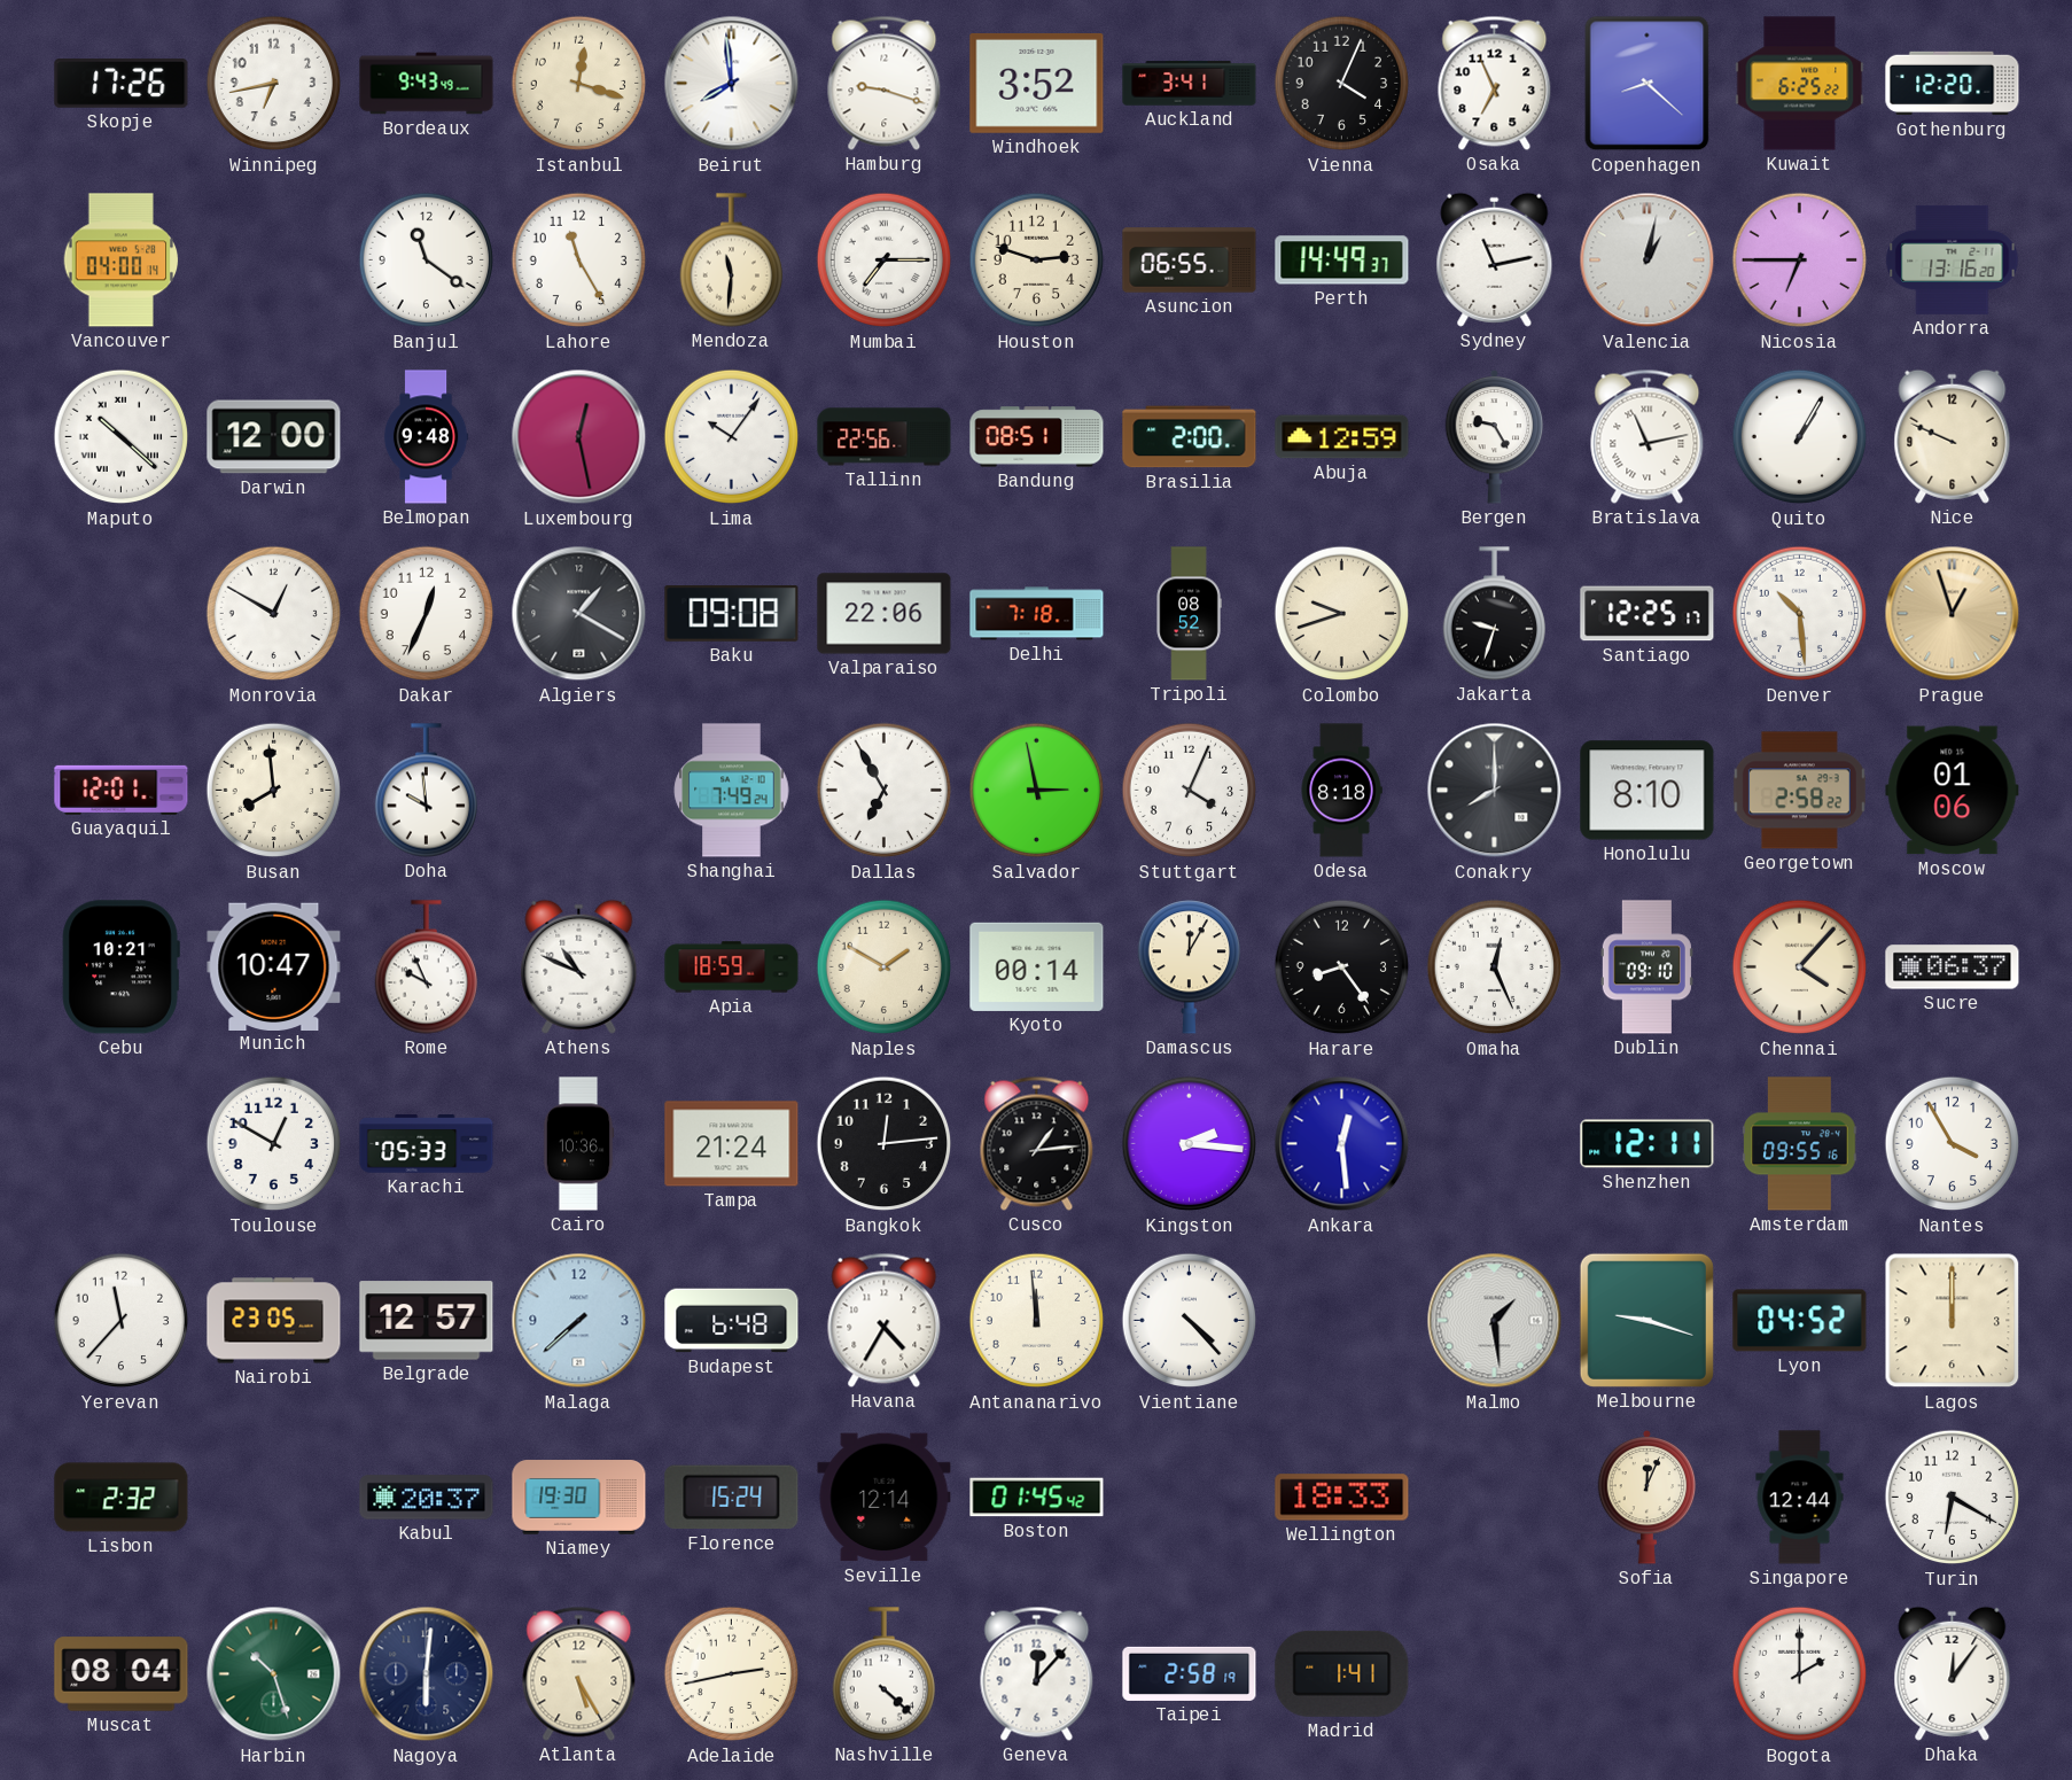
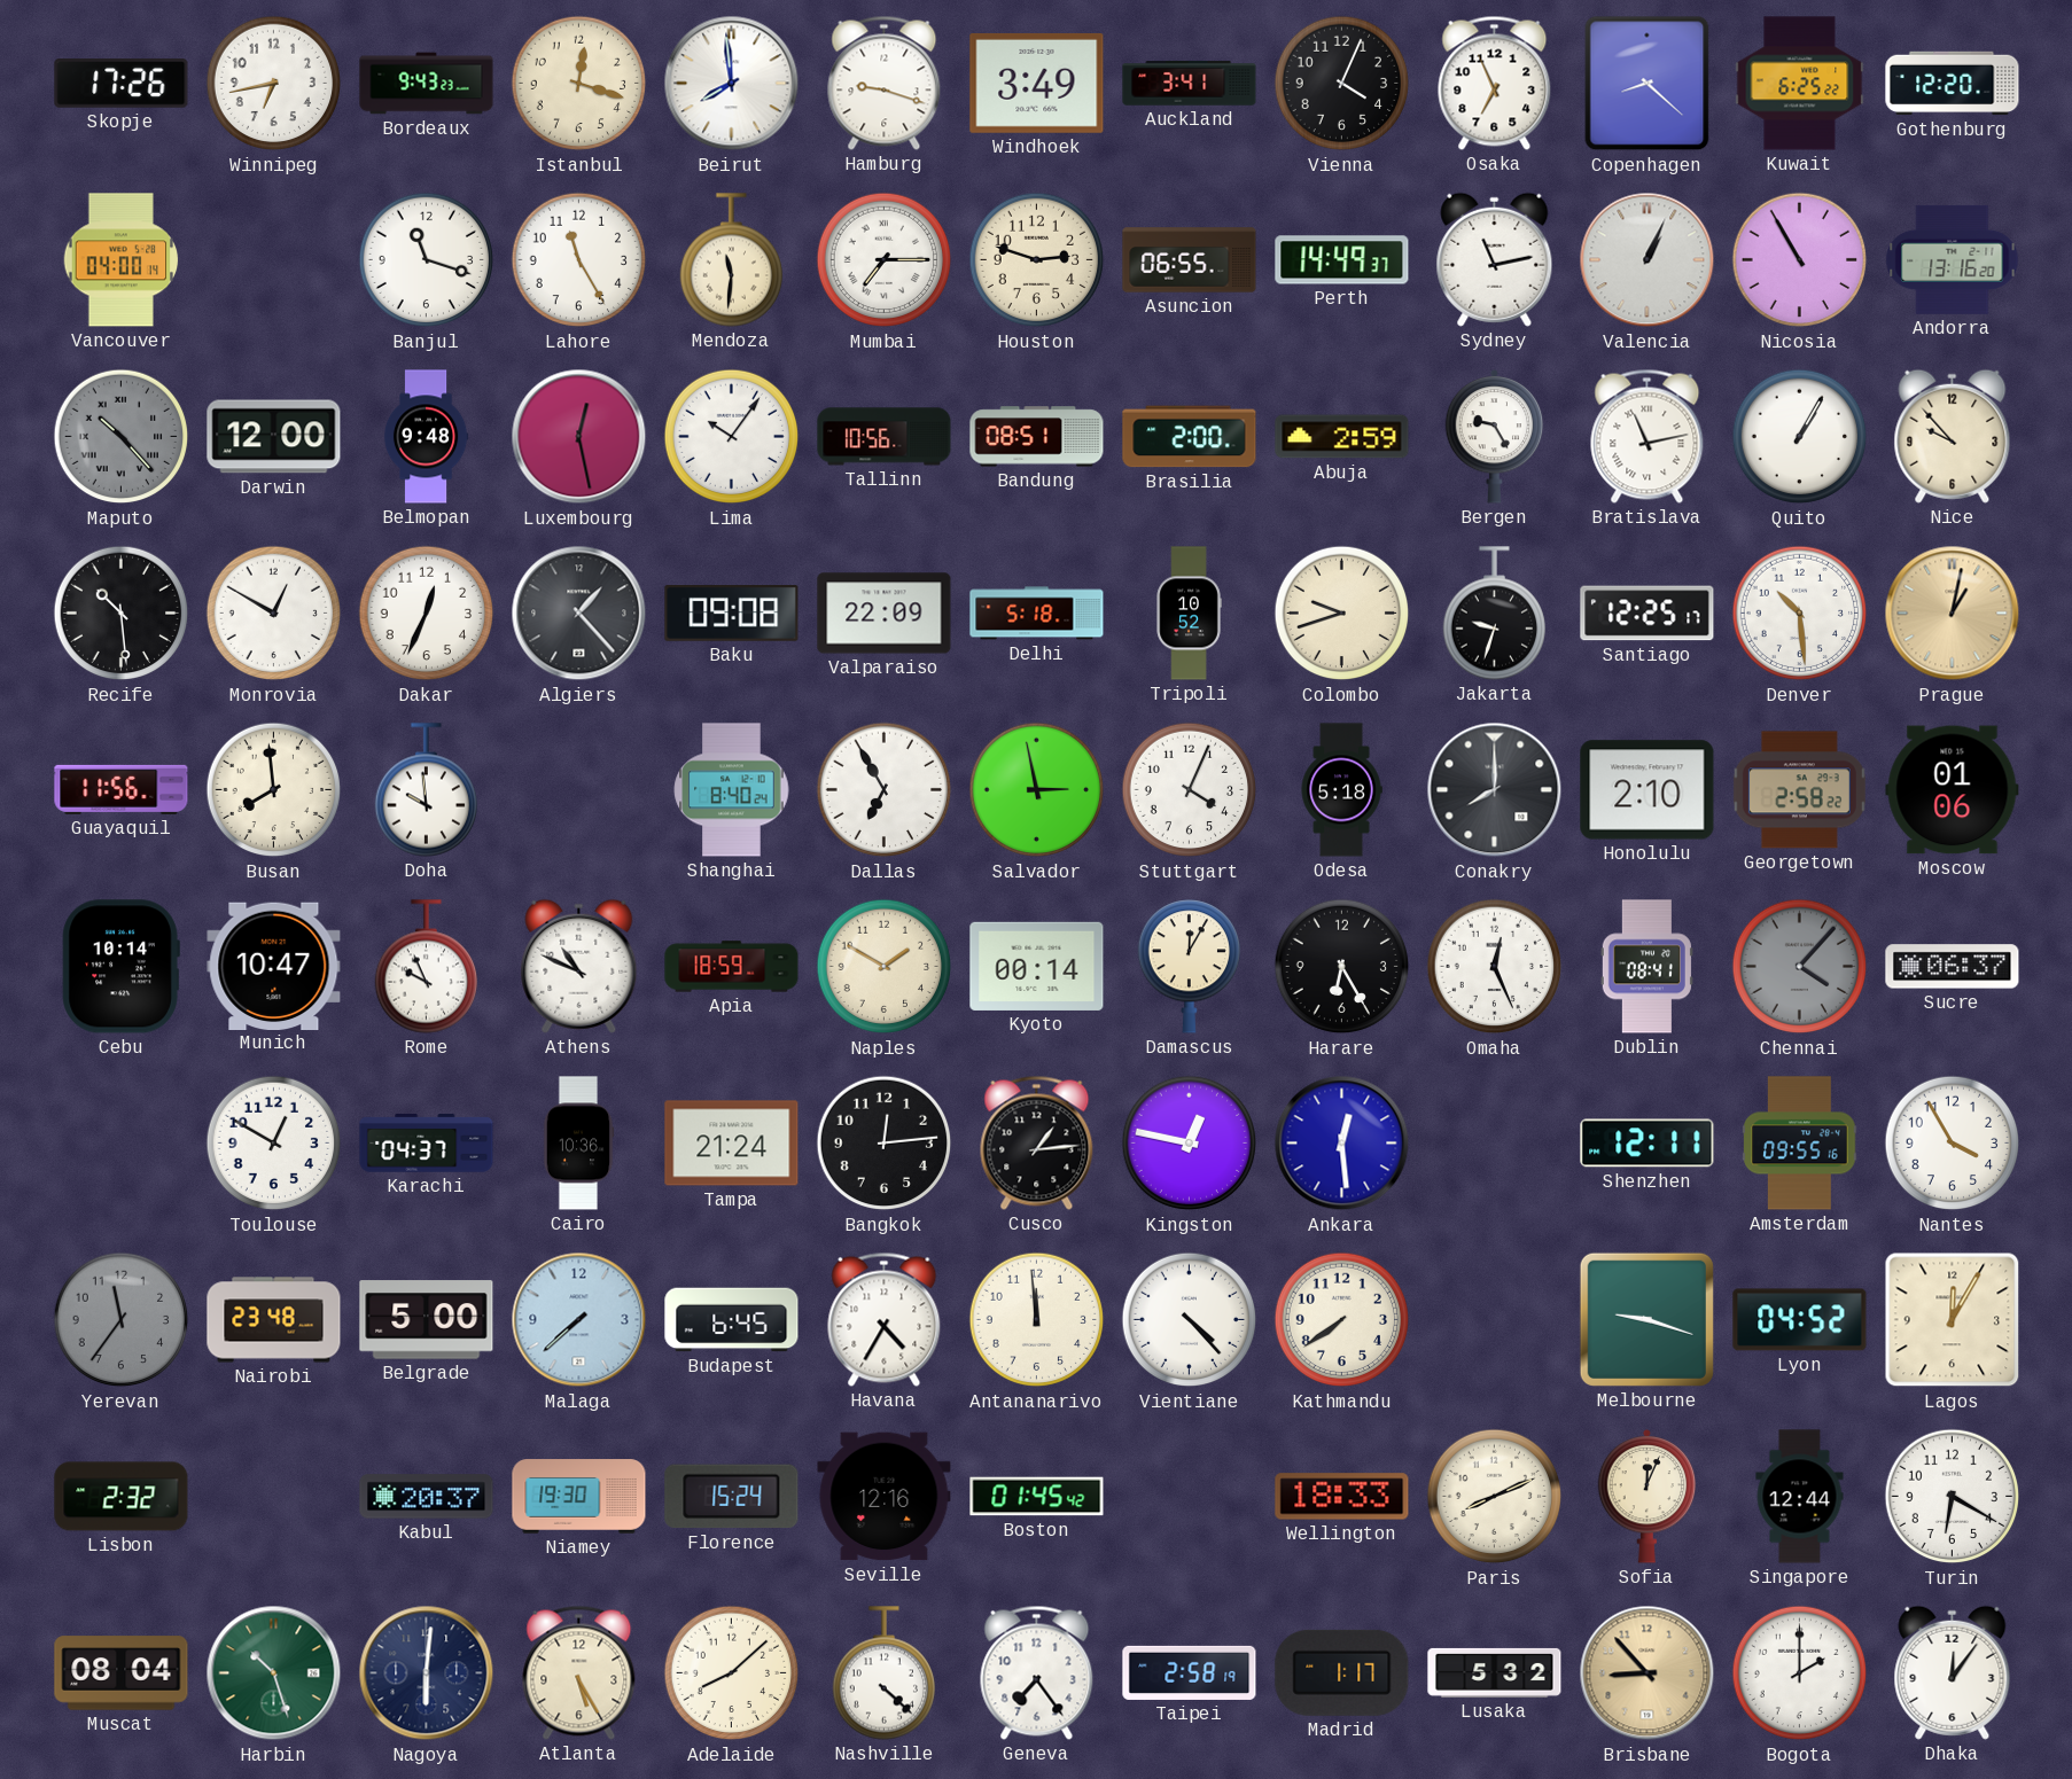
Bordeaux: 9:43:49 -> 9:43:23 (427, 84)
Windhoek: 3:52 -> 3:49 (1037, 83)
Banjul: 11:21 -> 11:18 (427, 260)
Valencia: 1:02 -> 1:04 (1648, 260)
Nicosia: 6:45 -> 10:55 (1800, 260)
Maputo: 10:22 -> 10:23 (122, 437)
Maputo dial: white -> grey (122, 437)
Tallinn: 22:56 -> 10:56 (885, 437)
Abuja: 12:59 -> 2:59 (1342, 437)
Nice: 9:49 -> 9:53 (1953, 436)
Recife: none -> 10:29 (122, 614)
Algiers: 1:20 -> 1:23 (579, 614)
Valparaiso: 22:06 -> 22:09 (885, 614)
Delhi: 7:18 -> 5:18 (1037, 614)
Tripoli: 08:52 -> 10:52 (1189, 614)
Prague: 12:57 -> 1:02 (1953, 614)
Guayaquil: 12:01 -> 11:56 (122, 789)
Shanghai: 7:49 -> 8:40 (732, 790)
Odesa: 8:18 -> 5:18 (1341, 790)
Honolulu: 8:10 -> 2:10 (1648, 790)
Cebu: 10:21 -> 10:14 (120, 967)
Harare: 8:24 -> 6:25 (1342, 967)
Dublin: 09:10 -> 08:41 (1646, 967)
Chennai dial: cream -> grey (1800, 967)
Karachi: 05:33 -> 04:37 (427, 1144)
Kingston: 2:16 -> 12:47 (1190, 1144)
Yerevan: 11:37 -> 11:36 (122, 1320)
Yerevan dial: white -> grey (122, 1320)
Nairobi: 23:05 -> 23:48 (274, 1320)
Belgrade: 12:57 -> 5:00 (427, 1320)
Budapest: 6:48 -> 6:45 (732, 1320)
Kathmandu: none -> 7:39 (1342, 1320)
Malmo: 1:29 -> none (1495, 1321)
Lagos: 12:00 -> 12:05 (1953, 1320)
Seville: 12:14 -> 12:16 (885, 1497)
Paris: none -> 8:11 (1495, 1497)
Adelaide: 2:43 -> 8:08 (732, 1673)
Geneva: 12:07 -> 7:24 (1037, 1672)
Madrid: 1:41 -> 1:17 (1342, 1672)
Lusaka: none -> 5:32 (1495, 1672)
Brisbane: none -> 8:53 (1648, 1673)
